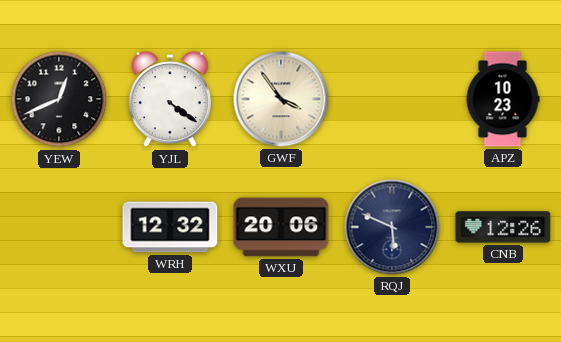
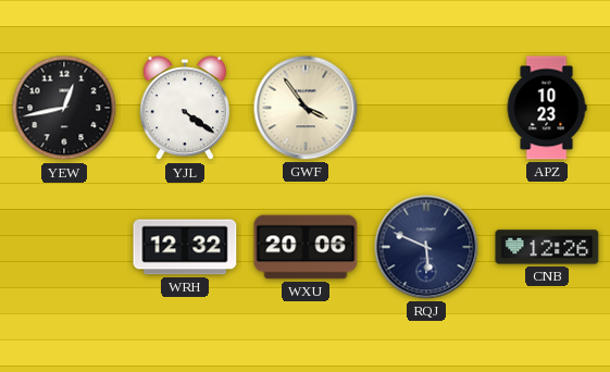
YEW: 12:41 -> 12:43 (64, 108)
